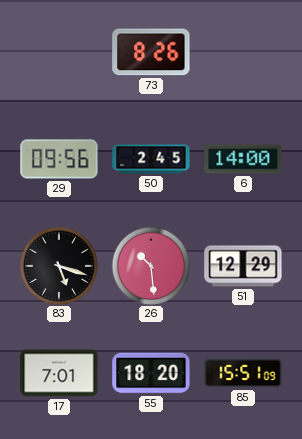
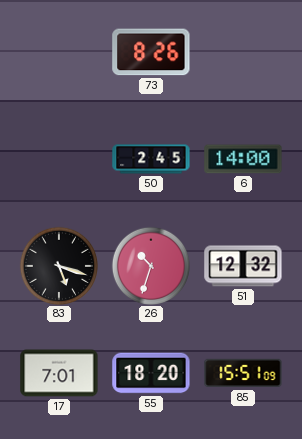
29: 09:56 -> none (59, 159)
26: 10:29 -> 10:33 (150, 265)
51: 12:29 -> 12:32 (243, 266)
